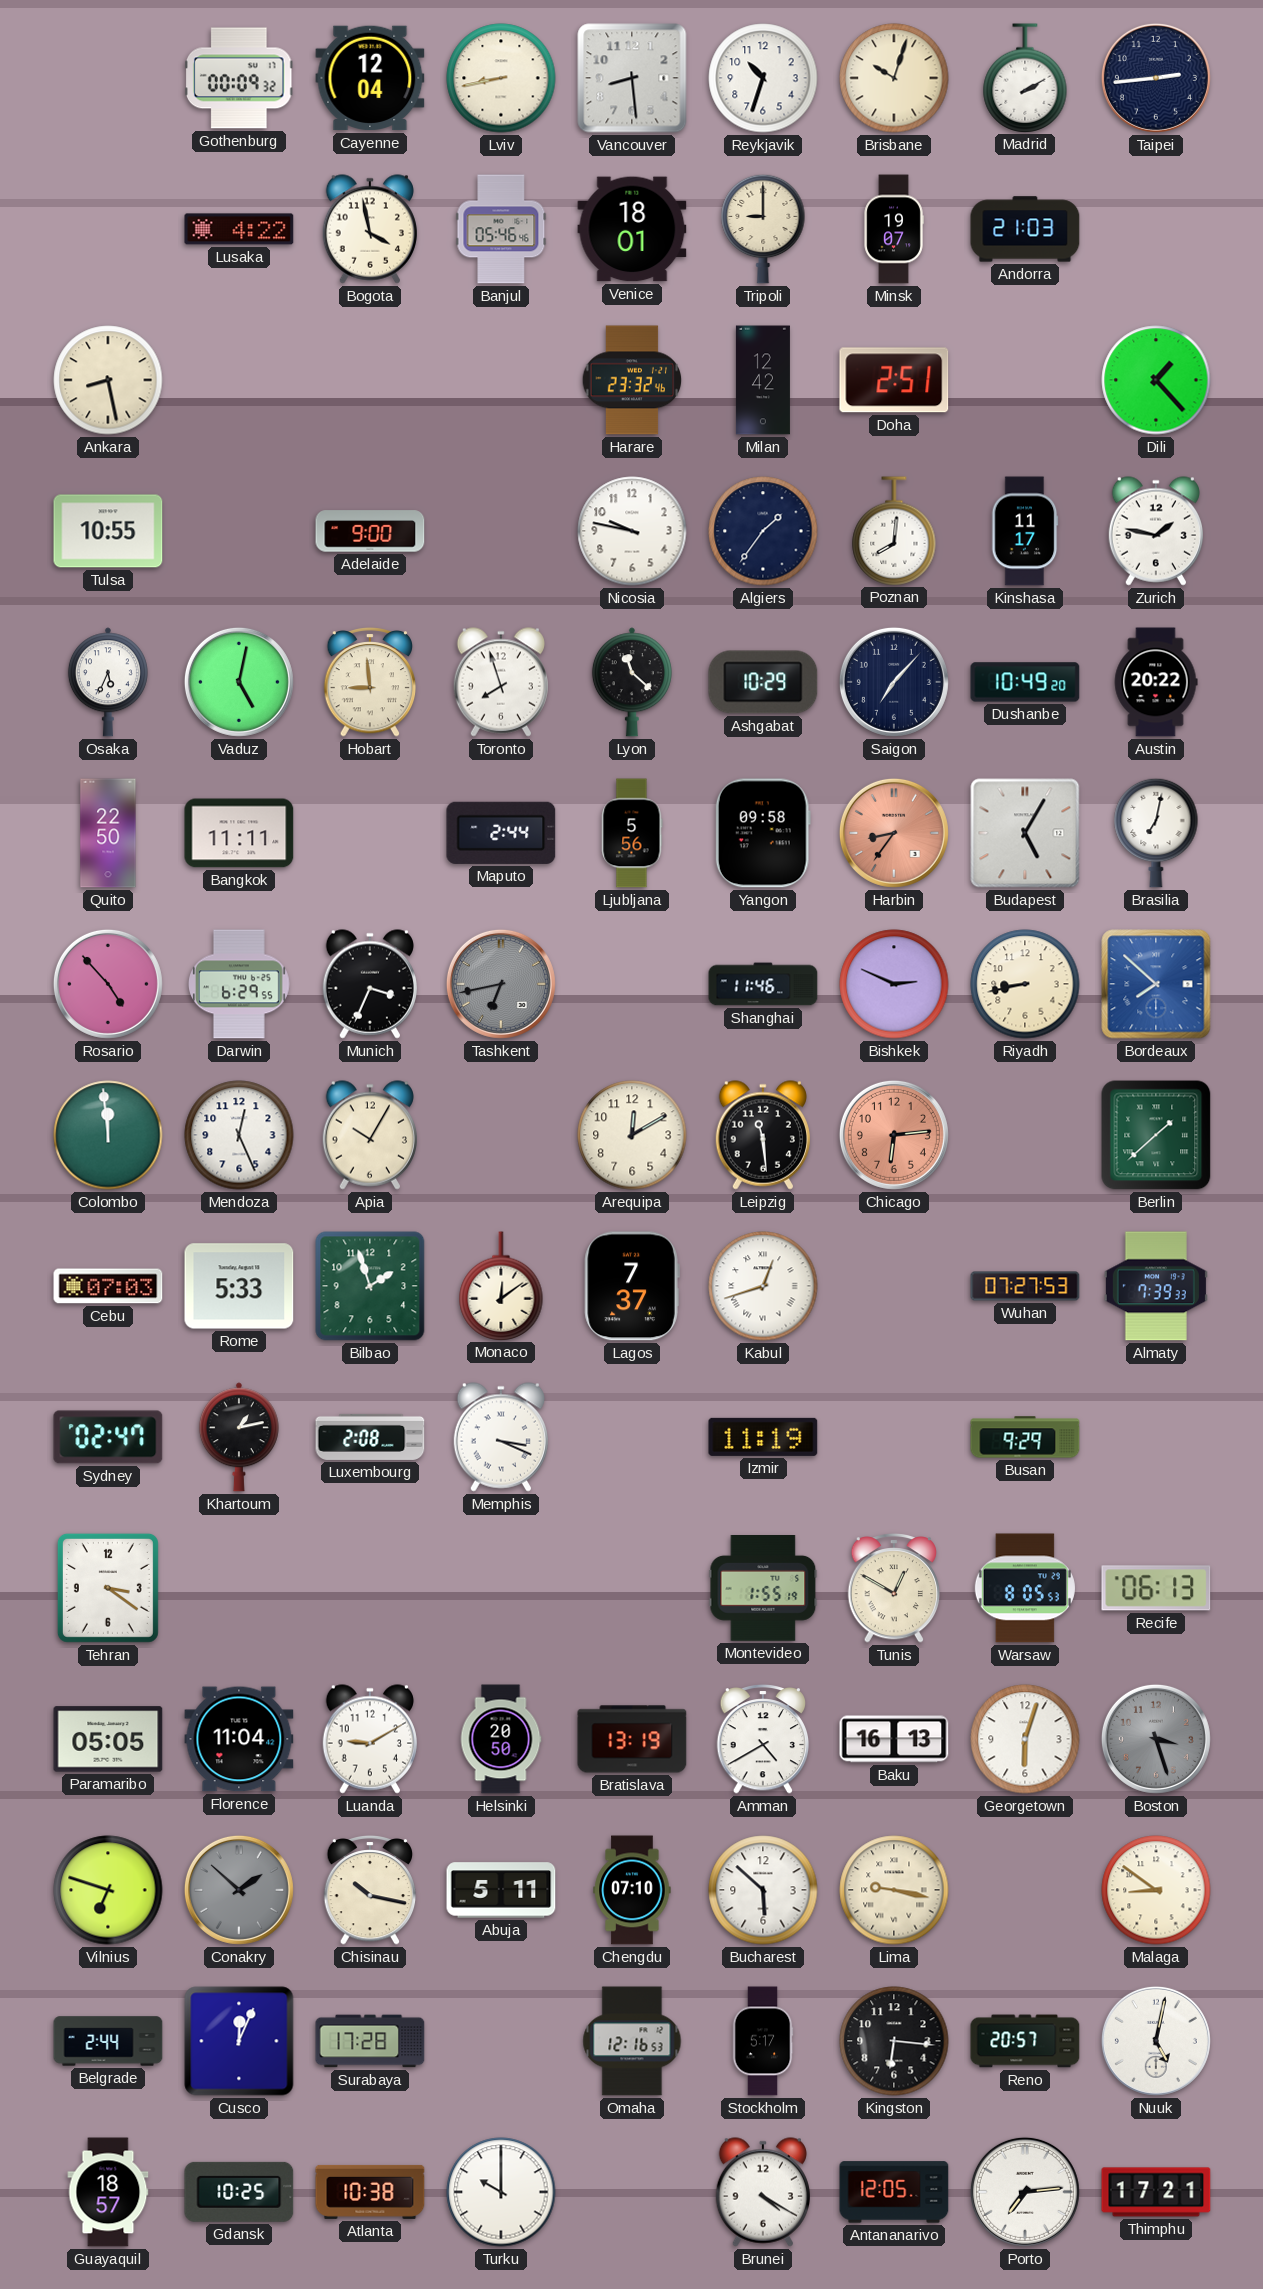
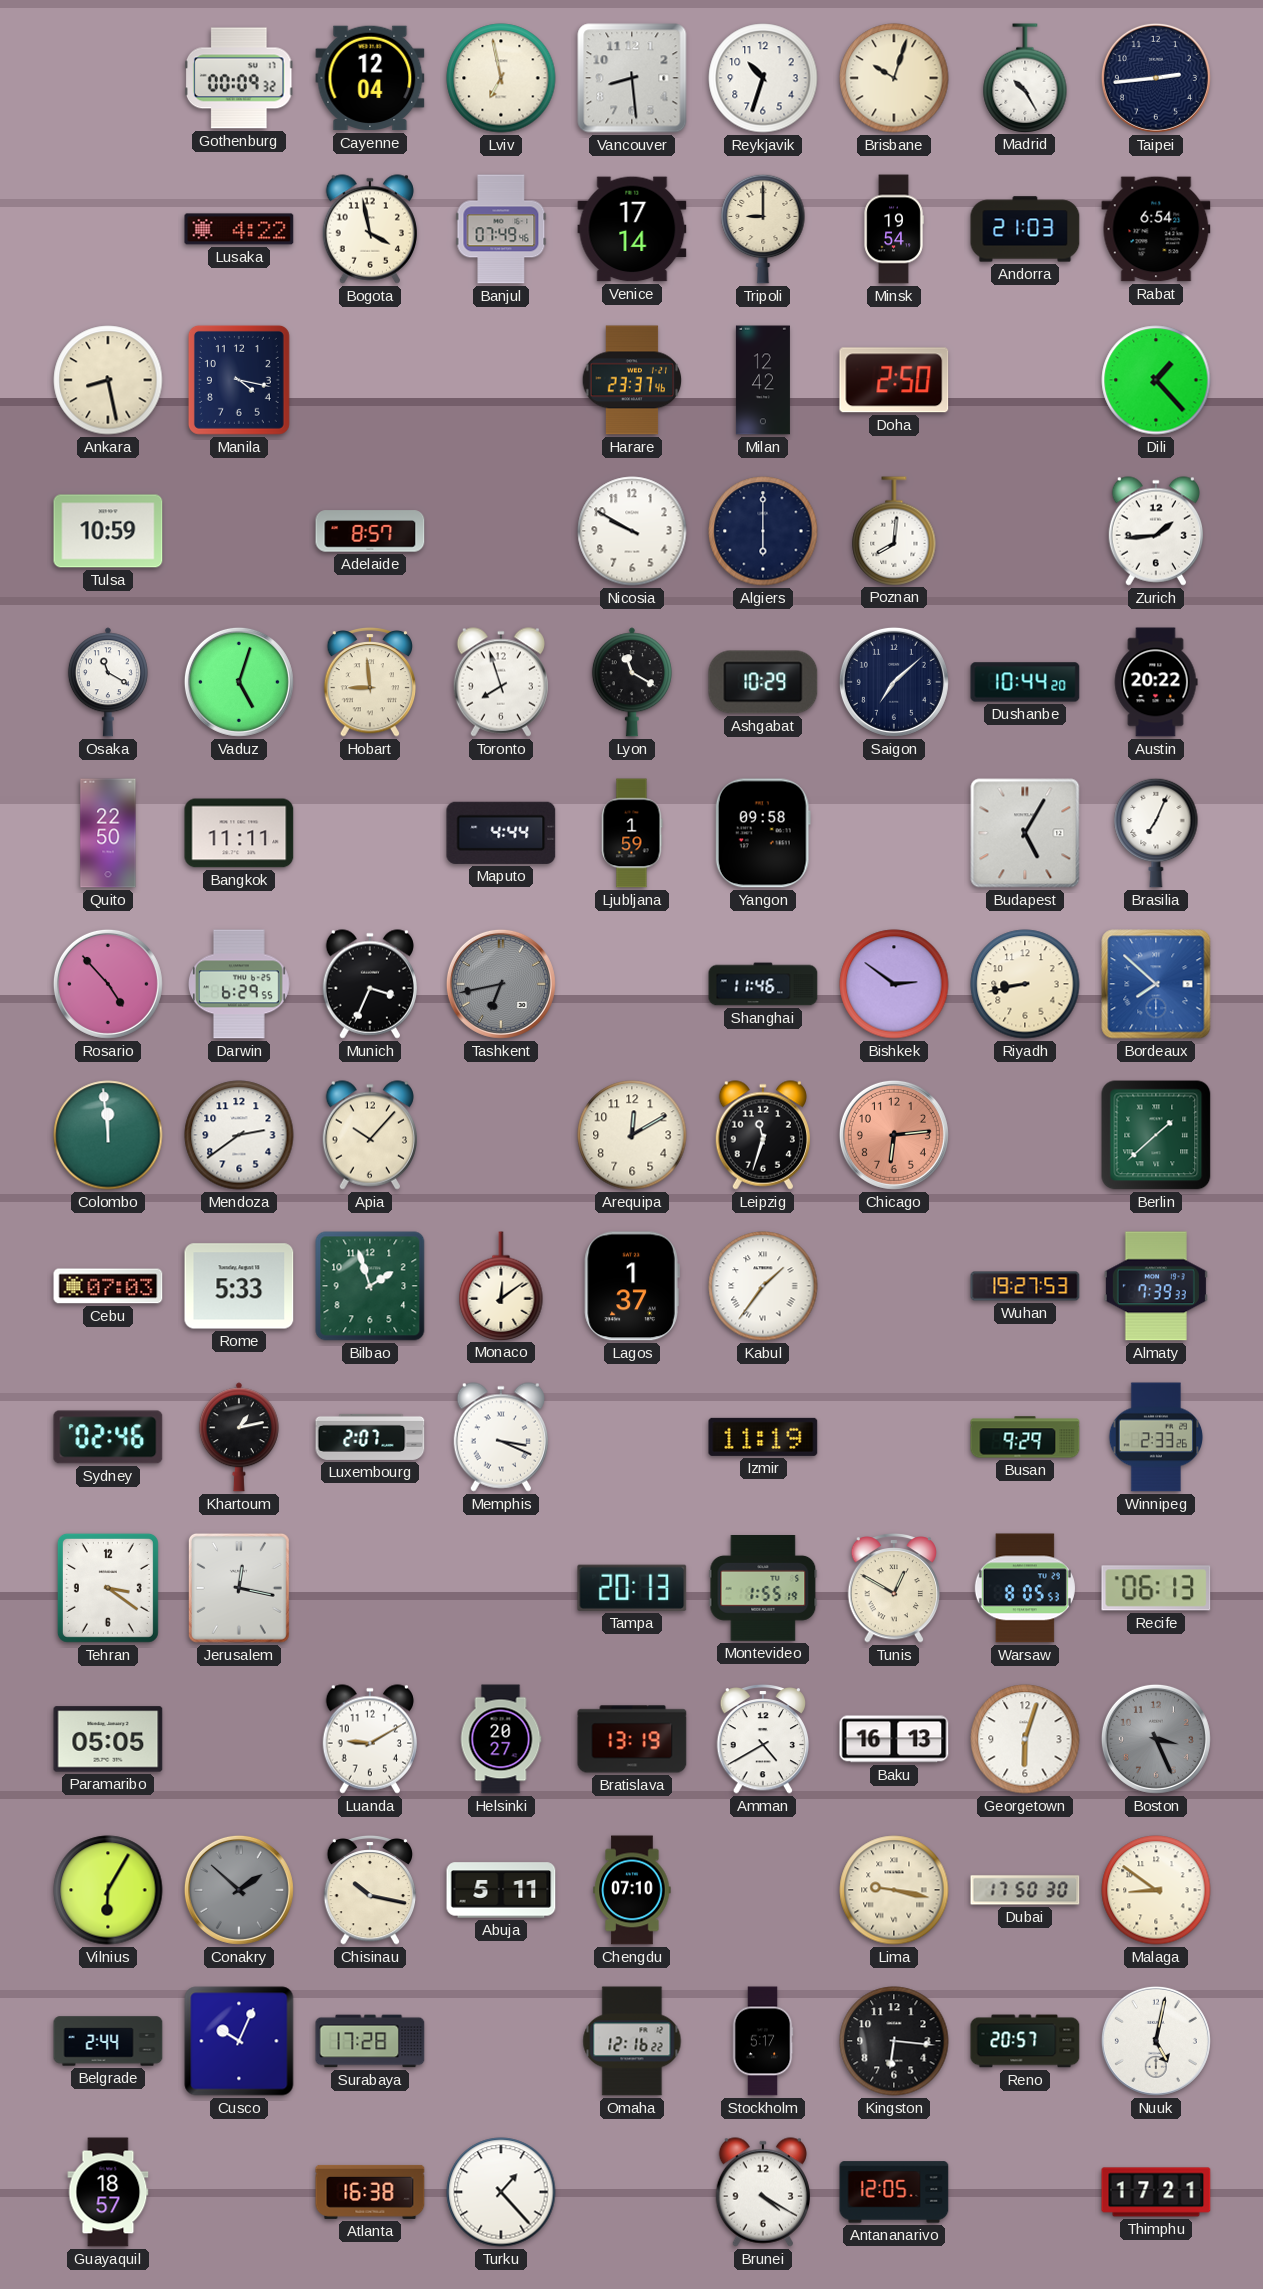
Lviv: 8:43 -> 6:58 (501, 78)
Madrid: 2:10 -> 10:25 (1025, 78)
Banjul: 05:46 -> 07:49 (501, 229)
Venice: 18:01 -> 17:14 (632, 229)
Minsk: 19:07 -> 19:54 (894, 229)
Rabat: none -> 6:54 (1156, 229)
Manila: none -> 4:17 (239, 380)
Harare: 23:32 -> 23:37 (632, 380)
Doha: 2:51 -> 2:50 (894, 380)
Tulsa: 10:55 -> 10:59 (108, 531)
Adelaide: 9:00 -> 8:57 (370, 531)
Nicosia: 9:47 -> 9:50 (632, 531)
Algiers: 1:36 -> 6:00 (763, 531)
Kinshasa: 11:17 -> none (1025, 531)
Zurich: 1:47 -> 1:44 (1155, 531)
Osaka: 5:34 -> 11:20 (108, 682)
Vaduz: 5:02 -> 5:03 (239, 682)
Lyon: 11:22 -> 11:20 (632, 682)
Saigon: 7:07 -> 7:08 (894, 682)
Dushanbe: 10:49 -> 10:44 (1025, 682)
Maputo: 2:44 -> 4:44 (501, 833)
Ljubljana: 5:56 -> 1:59 (632, 833)
Harbin: 8:36 -> none (894, 833)
Brasilia: 7:02 -> 7:04 (1156, 833)
Bishkek: 2:49 -> 2:51 (894, 984)
Mendoza: 12:26 -> 2:39 (239, 1135)
Apia: 10:05 -> 10:07 (369, 1135)
Leipzig: 11:29 -> 11:33 (762, 1135)
Lagos: 7:37 -> 1:37 (632, 1286)
Kabul: 12:42 -> 1:36 (763, 1286)
Wuhan: 07:27 -> 19:27 (1025, 1286)
Sydney: 02:47 -> 02:46 (108, 1437)
Luxembourg: 2:08 -> 2:07 (370, 1437)
Winnipeg: none -> 2:33 (1156, 1437)
Jerusalem: none -> 12:17 (239, 1588)
Tampa: none -> 20:13 (632, 1588)
Florence: 11:04 -> none (239, 1739)
Helsinki: 20:50 -> 20:27 (501, 1739)
Boston: 3:27 -> 3:26 (1156, 1739)
Vilnius: 6:48 -> 6:05 (108, 1890)
Bucharest: 5:52 -> none (763, 1890)
Dubai: none -> 17:50 (1025, 1890)
Cusco: 12:04 -> 10:04 (239, 2041)
Omaha: 12:16:53 -> 12:16:22 (632, 2041)
Gdansk: 10:25 -> none (239, 2192)
Atlanta: 10:38 -> 16:38 (370, 2192)
Turku: 10:00 -> 1:23 (501, 2192)
Porto: 7:14 -> none (1025, 2192)
